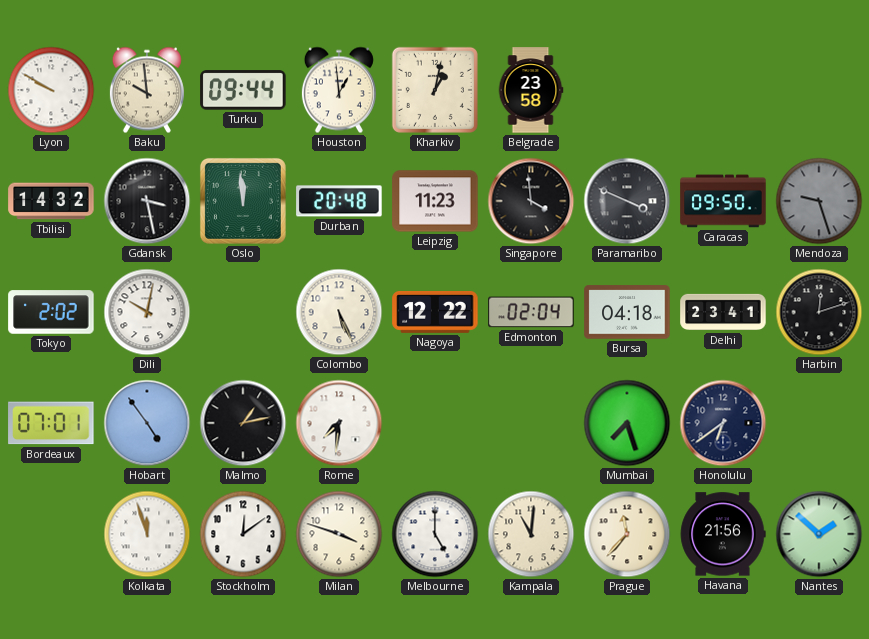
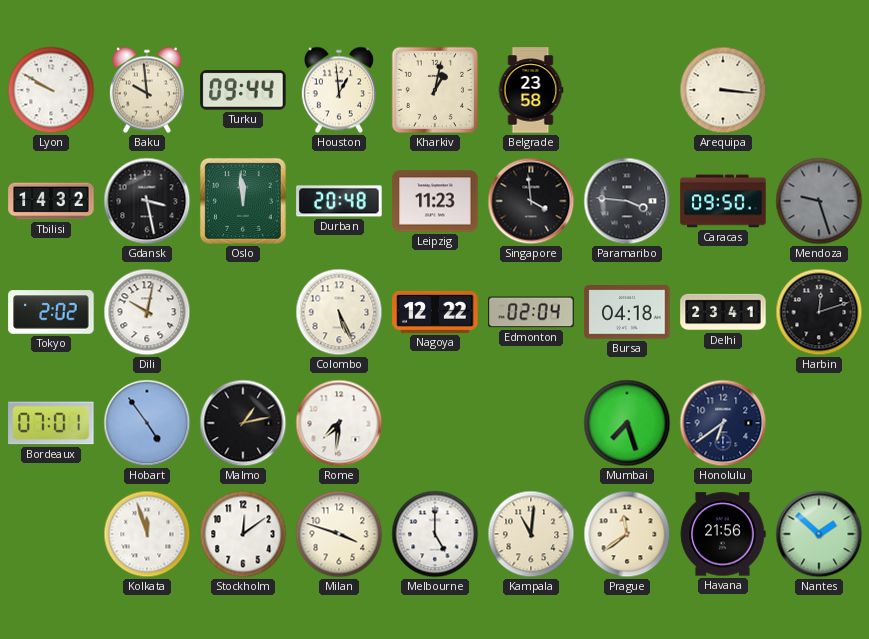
Arequipa: none -> 3:16 (723, 90)
Paramaribo: 3:49 -> 3:46 (627, 201)
Prague: 11:37 -> 11:39 (627, 534)
